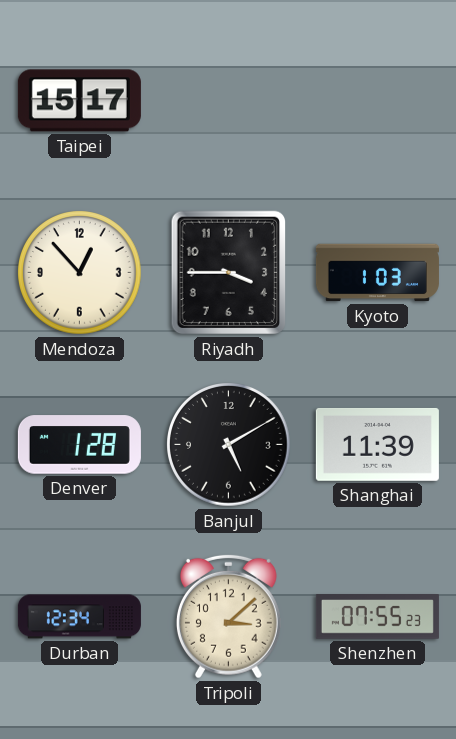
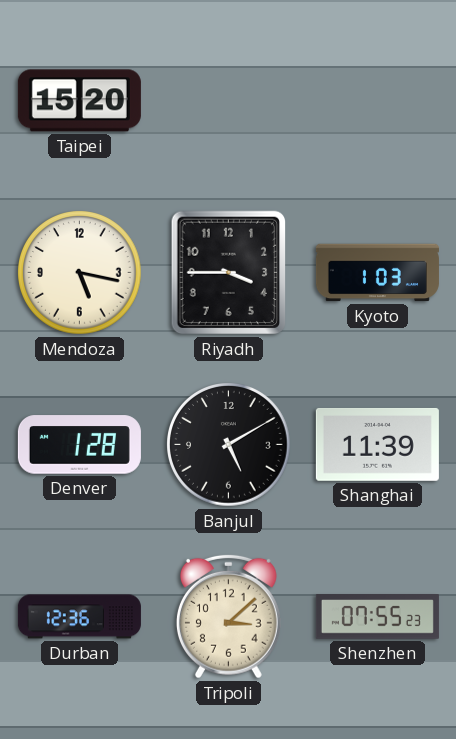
Taipei: 15:17 -> 15:20 (79, 101)
Mendoza: 12:53 -> 5:17 (80, 273)
Durban: 12:34 -> 12:36 (79, 617)
